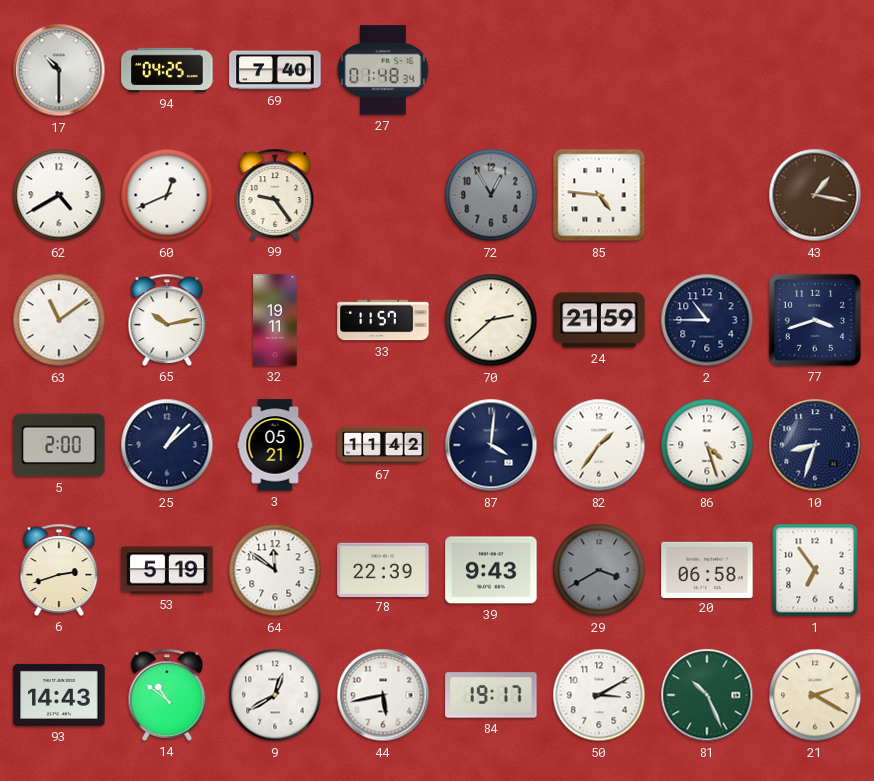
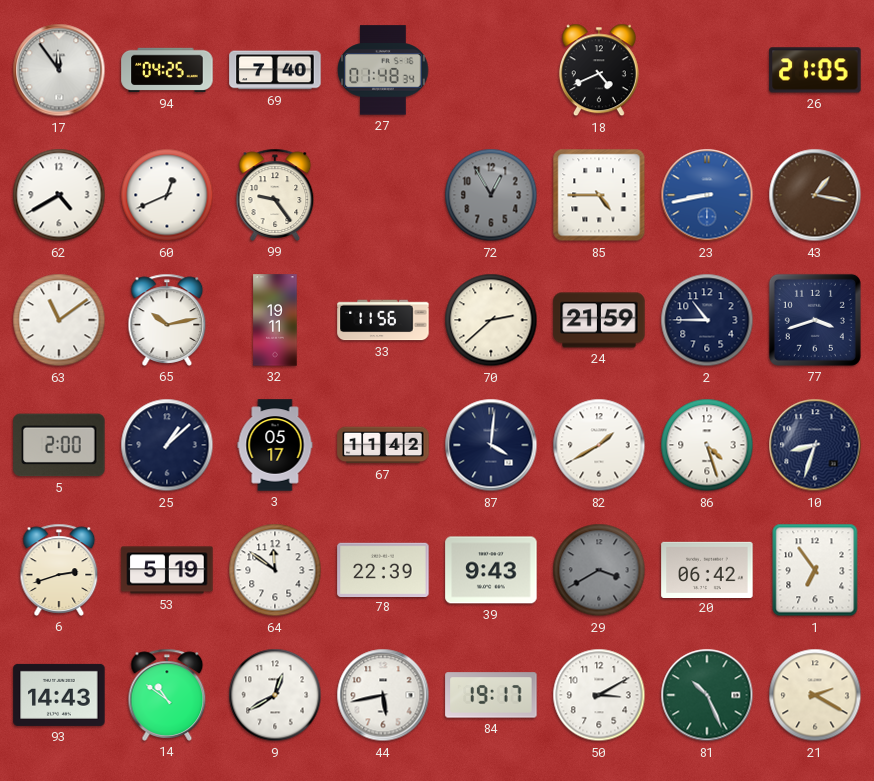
17: 10:30 -> 11:54 (59, 70)
18: none -> 4:41 (599, 70)
26: none -> 21:05 (815, 70)
85: 4:46 -> 4:45 (599, 195)
23: none -> 8:43 (707, 195)
33: 11:57 -> 11:56 (383, 320)
3: 05:21 -> 05:17 (275, 445)
82: 1:36 -> 1:40 (599, 445)
20: 06:58 -> 06:42 (707, 569)
